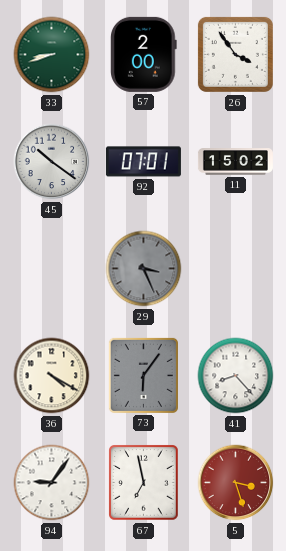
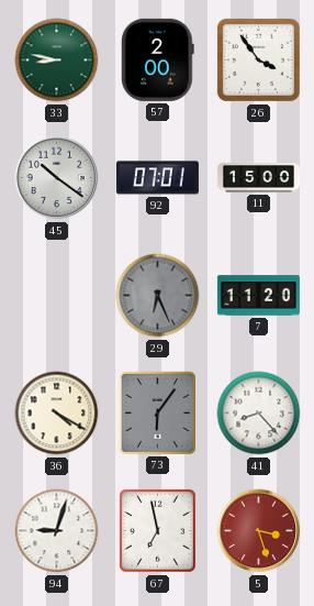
33: 8:42 -> 8:47 (57, 60)
11: 15:02 -> 15:00 (258, 178)
29: 3:26 -> 6:26 (158, 296)
7: none -> 11:20 (258, 296)
94: 9:06 -> 9:03 (57, 531)
